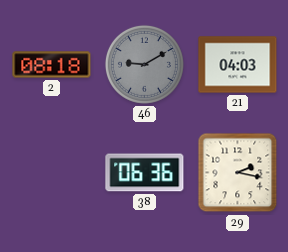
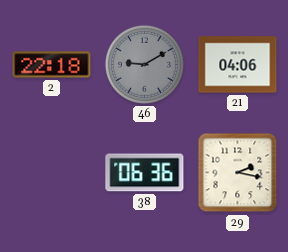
2: 08:18 -> 22:18 (52, 65)
21: 04:03 -> 04:06 (238, 65)
